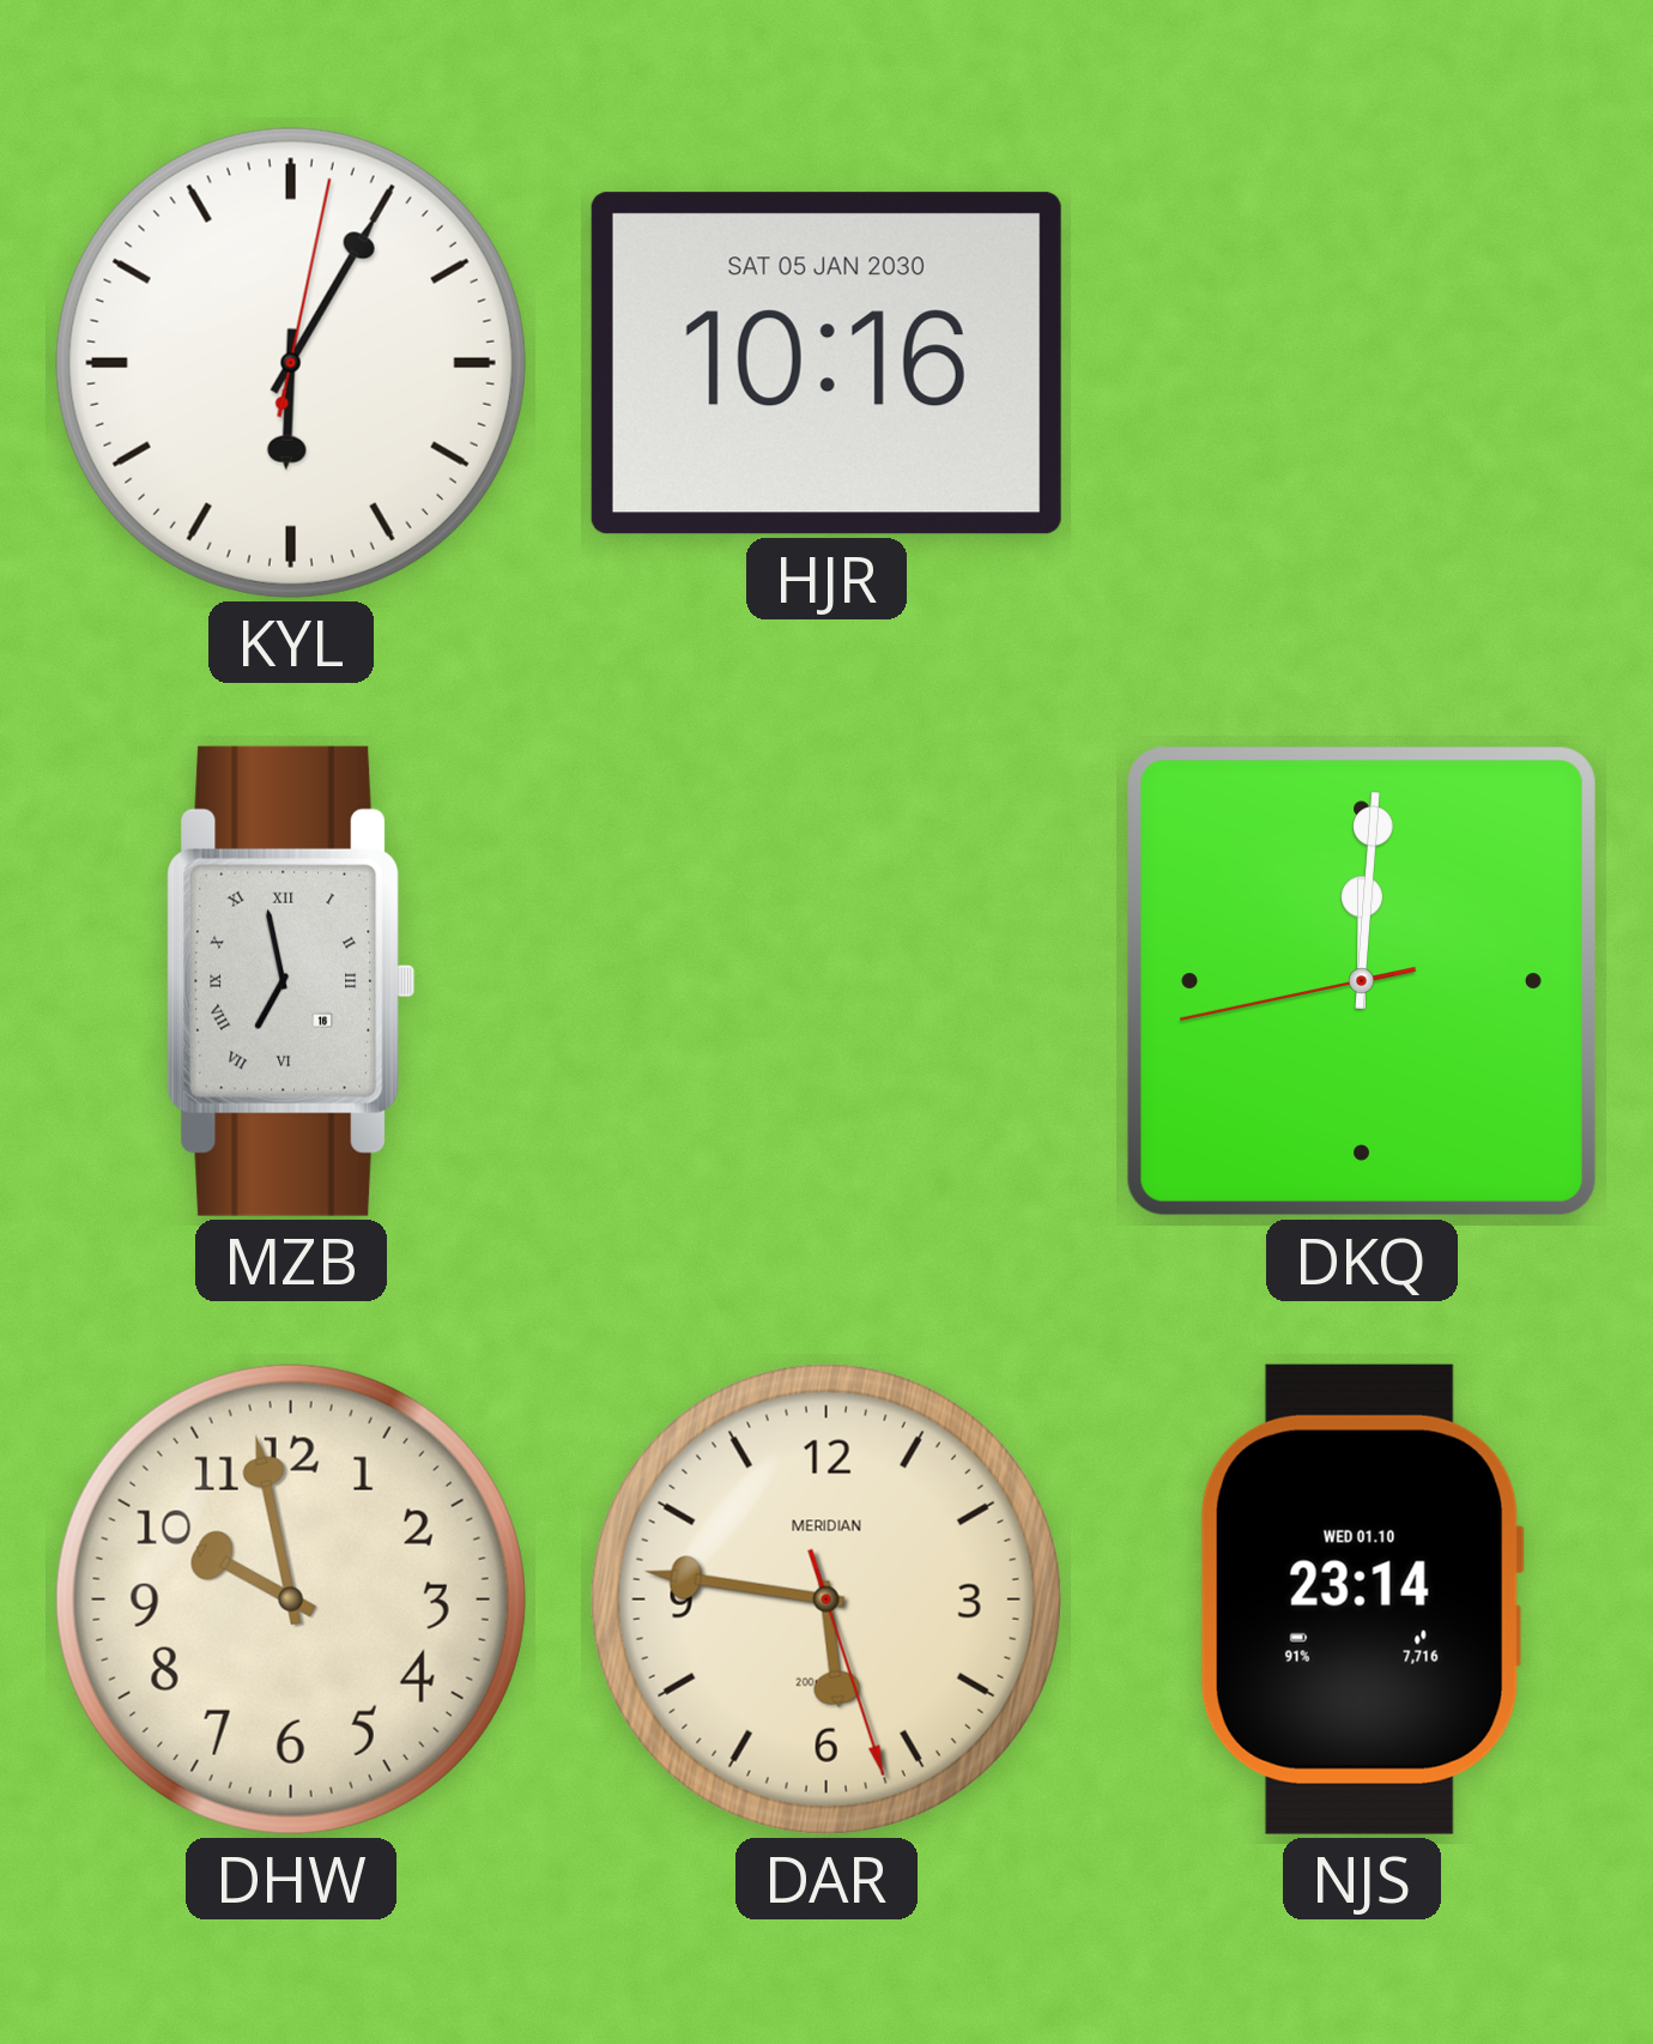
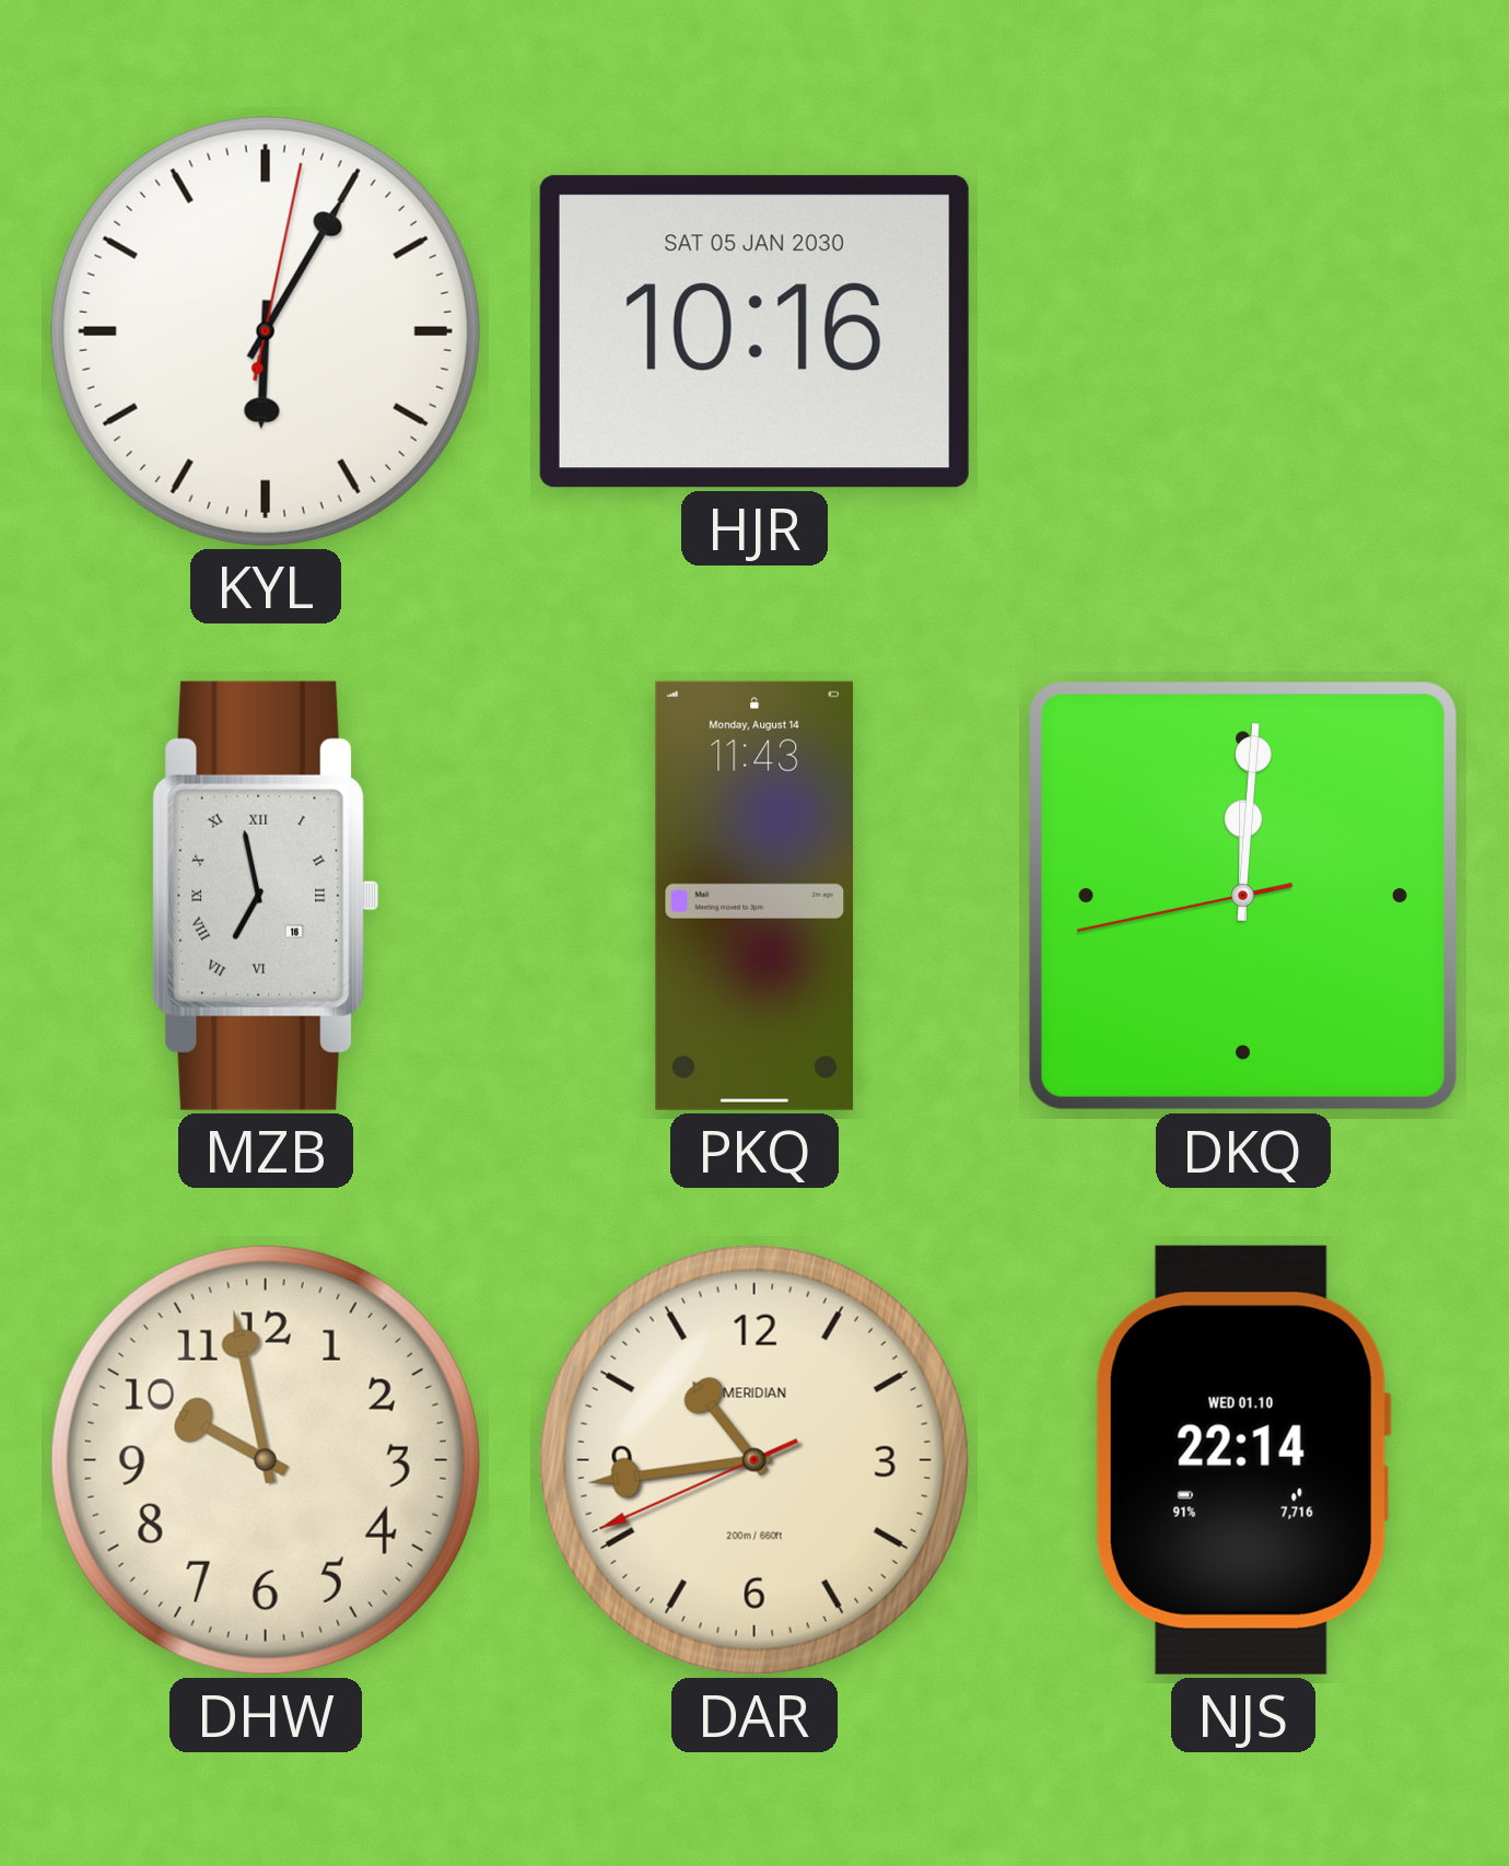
PKQ: none -> 11:43 (753, 896)
DAR: 5:46 -> 10:43 (754, 1460)
NJS: 23:14 -> 22:14 (1243, 1460)
